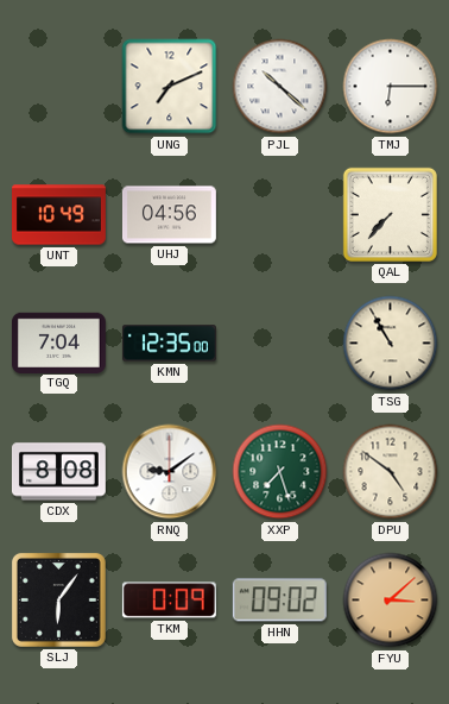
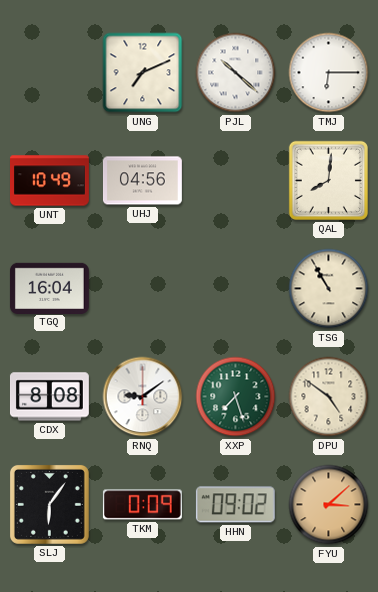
QAL: 7:37 -> 8:01 (328, 180)
TGQ: 7:04 -> 16:04 (49, 288)
KMN: 12:35 -> none (169, 344)
